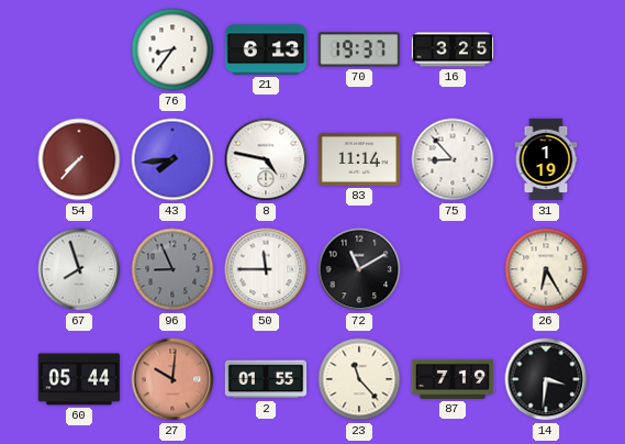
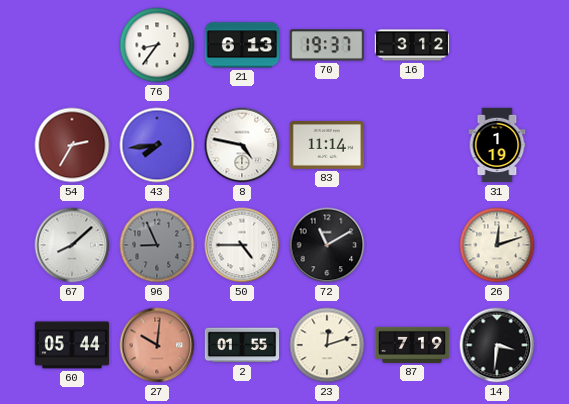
16: 3:25 -> 3:12 (412, 45)
54: 7:37 -> 2:35 (72, 145)
75: 8:53 -> none (453, 159)
67: 7:57 -> 8:08 (72, 245)
50: 11:45 -> 4:45 (242, 245)
26: 6:25 -> 12:12 (497, 245)
23: 11:23 -> 12:12 (327, 345)
